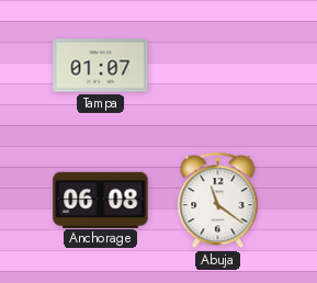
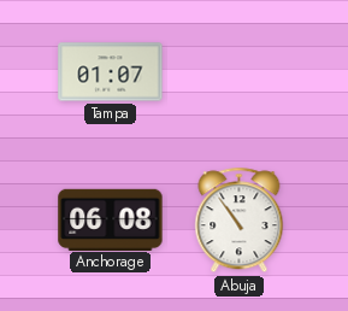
Abuja: 11:21 -> 10:54 (240, 221)
